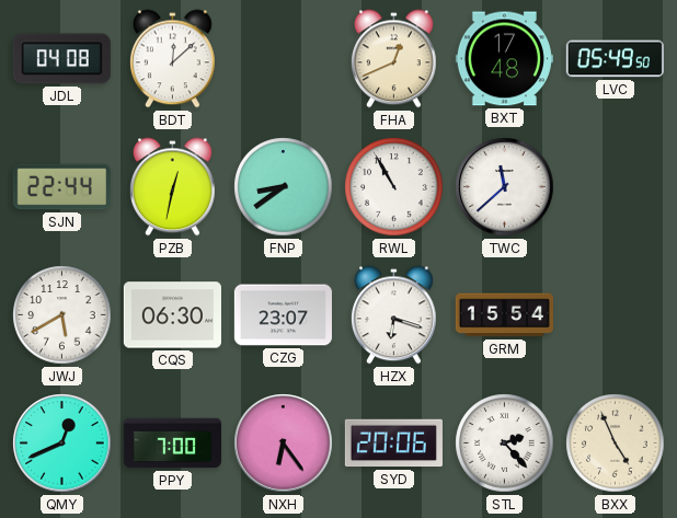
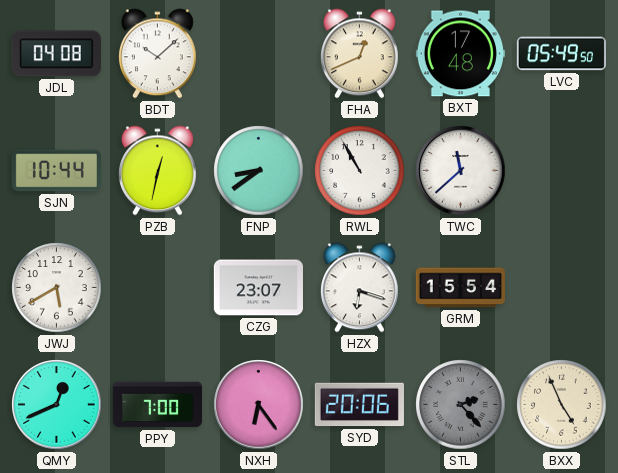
BDT: 12:08 -> 10:08 (158, 54)
SJN: 22:44 -> 10:44 (56, 171)
CQS: 06:30 -> none (172, 315)
STL dial: white -> grey (461, 405)
